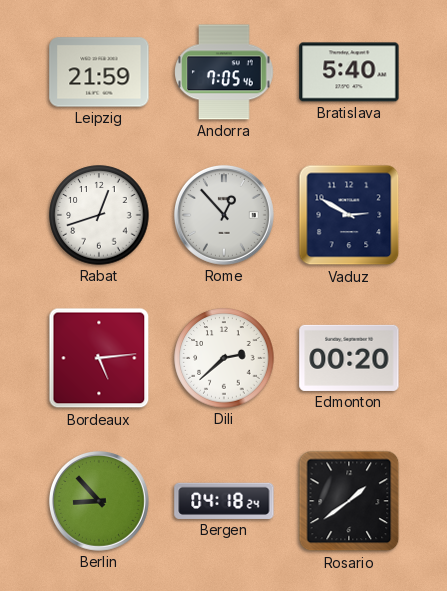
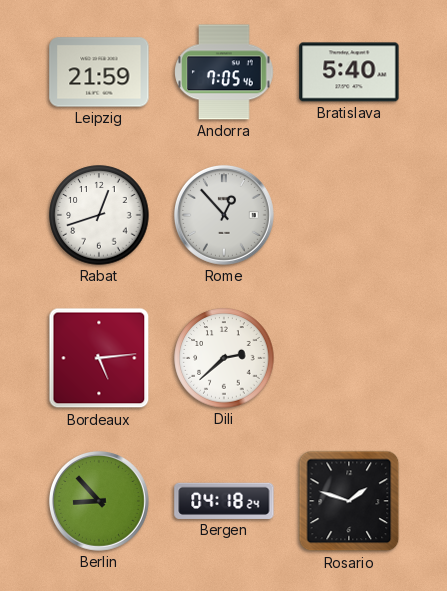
Vaduz: 2:50 -> none (349, 215)
Edmonton: 00:20 -> none (349, 358)
Rosario: 1:39 -> 1:48 (349, 501)
